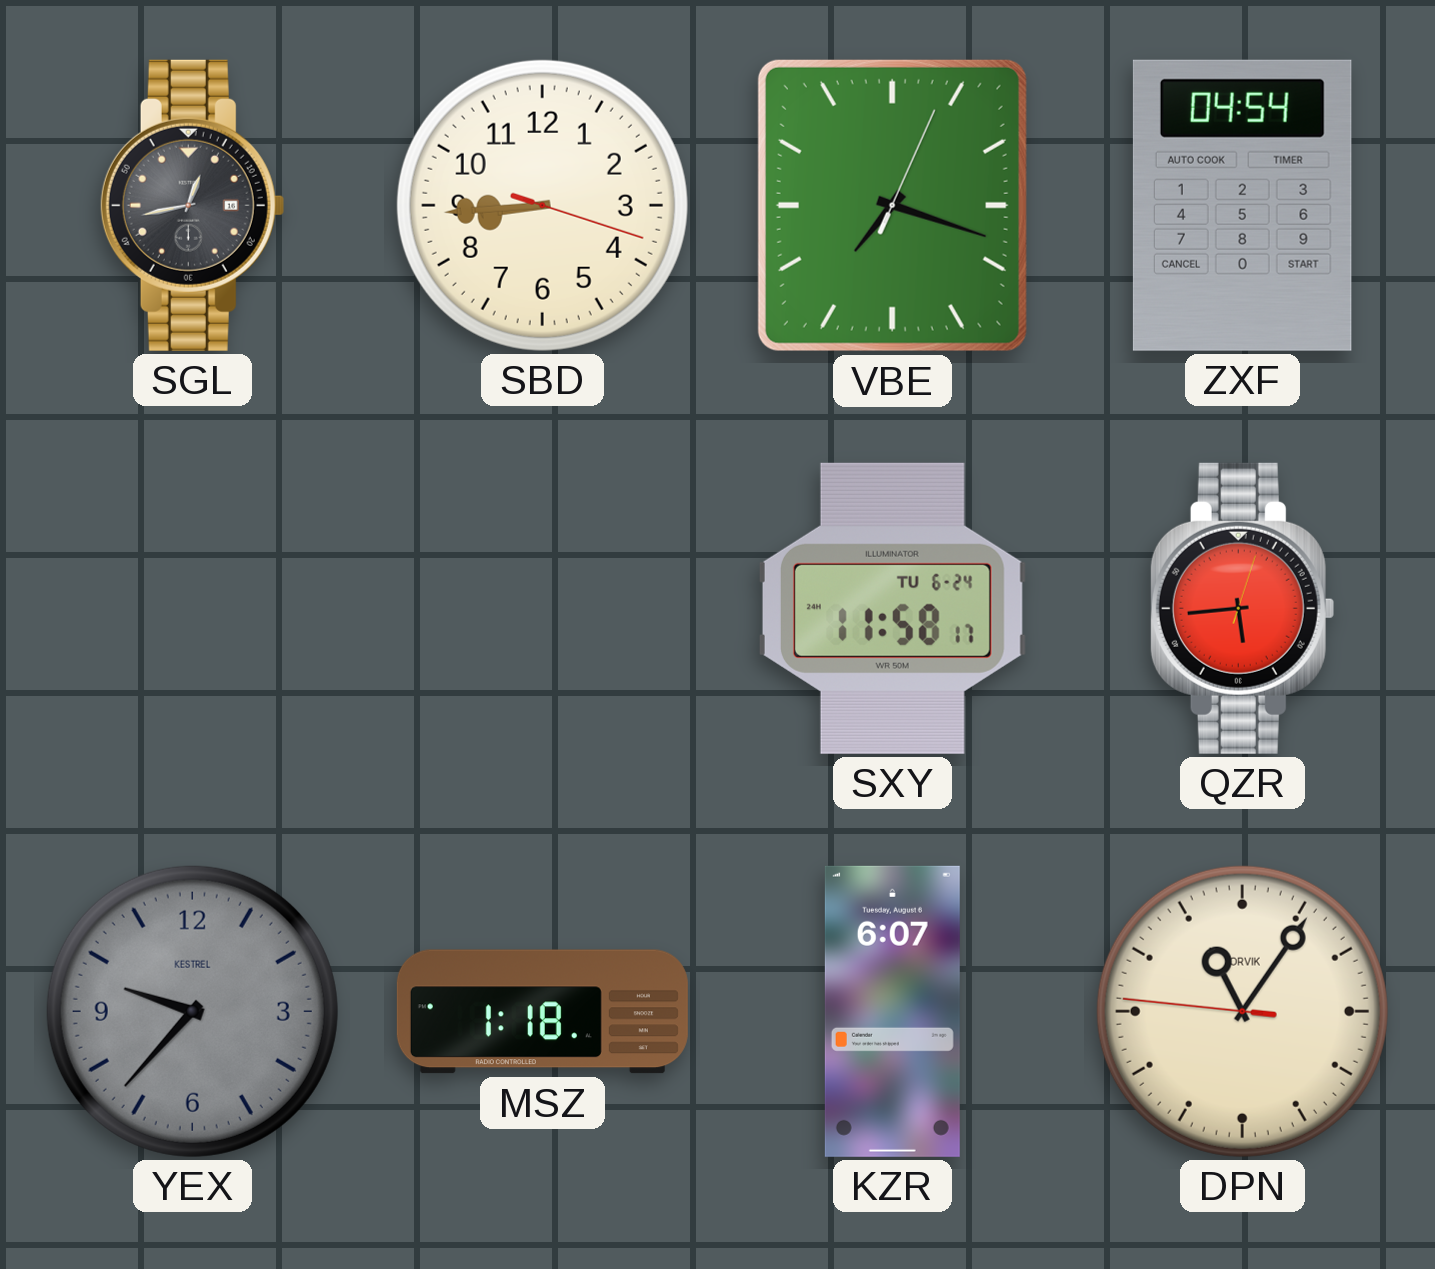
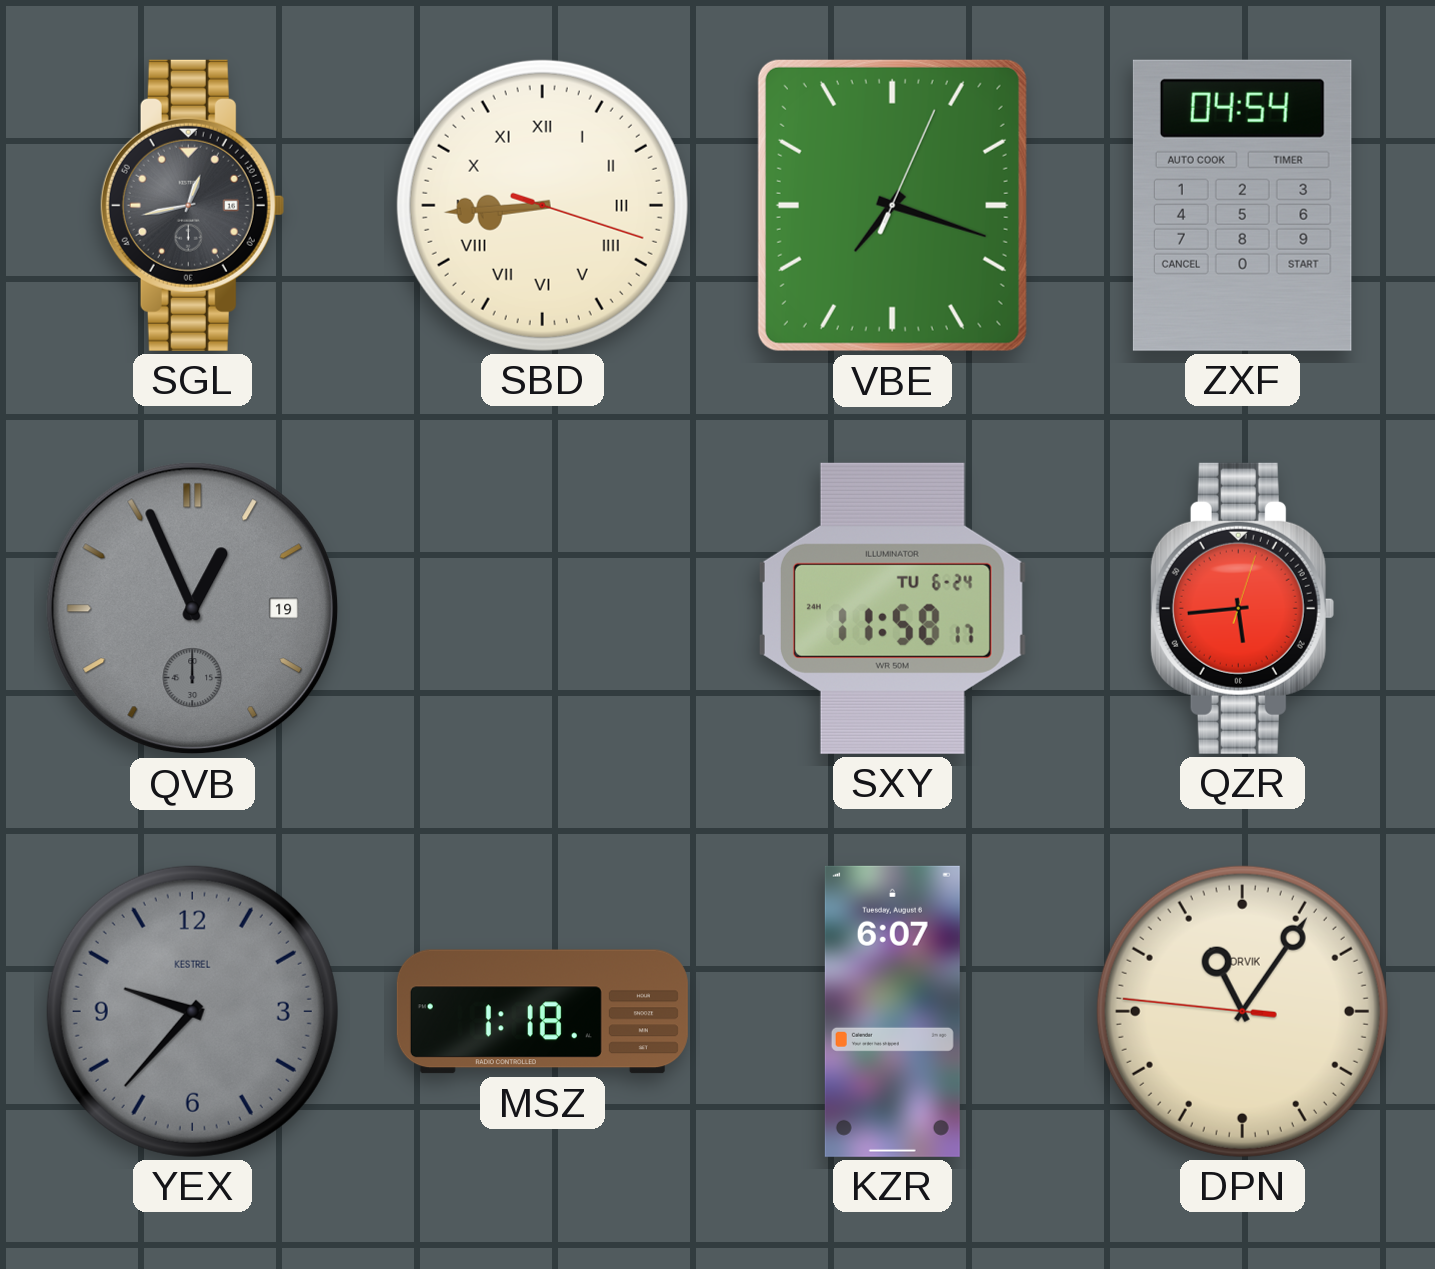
SBD numerals: Arabic -> Roman (542, 205)
QVB: none -> 12:56 (193, 609)
